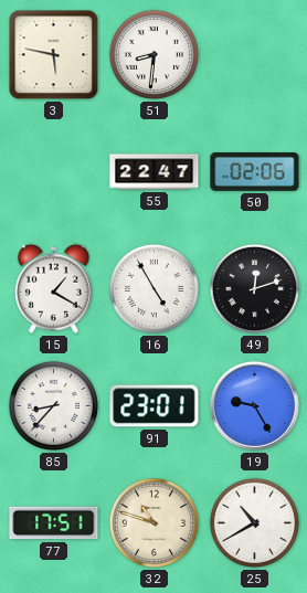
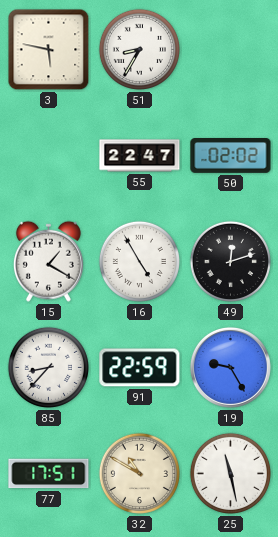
51: 8:31 -> 8:35 (139, 49)
50: 02:06 -> 02:02 (231, 156)
91: 23:01 -> 22:59 (140, 368)
32: 10:48 -> 10:50 (139, 473)
25: 10:40 -> 11:28 (230, 473)
